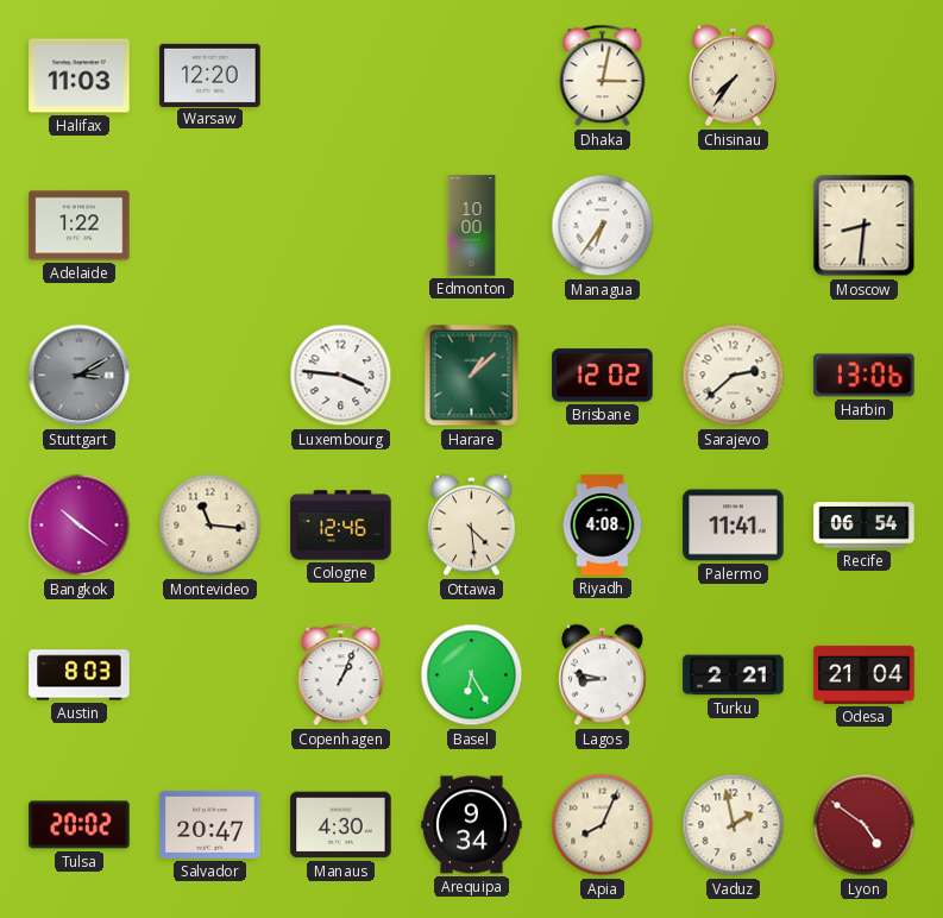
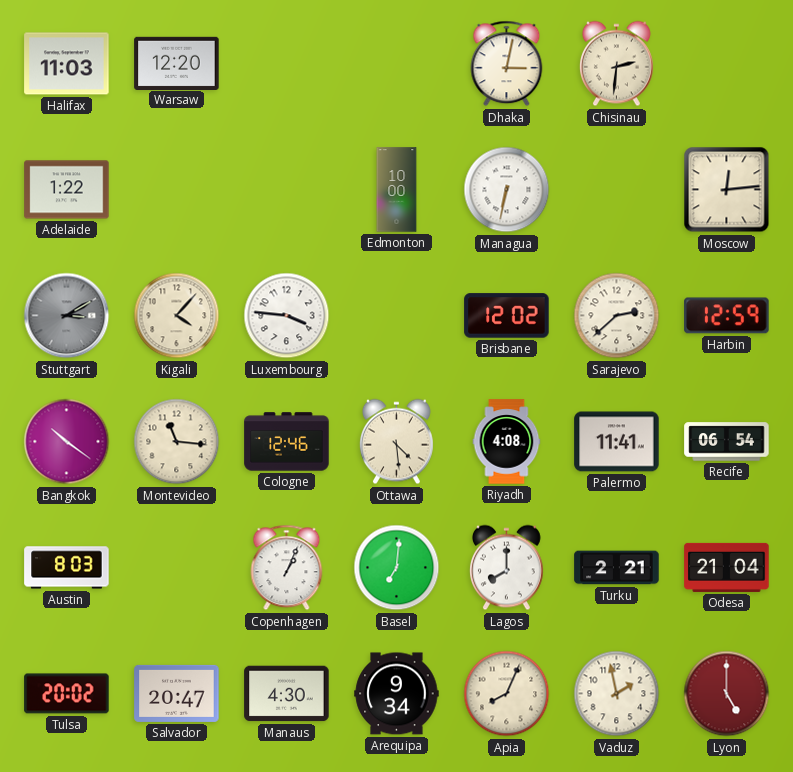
Chisinau: 7:36 -> 2:31 (616, 64)
Managua: 6:36 -> 6:32 (507, 190)
Moscow: 8:31 -> 12:14 (727, 190)
Kigali: none -> 4:07 (177, 316)
Harare: 1:08 -> none (472, 376)
Harbin: 13:06 -> 12:59 (727, 316)
Basel: 6:25 -> 7:01 (397, 568)
Lagos: 8:47 -> 8:00 (506, 568)
Lyon: 4:51 -> 5:00 (727, 694)
